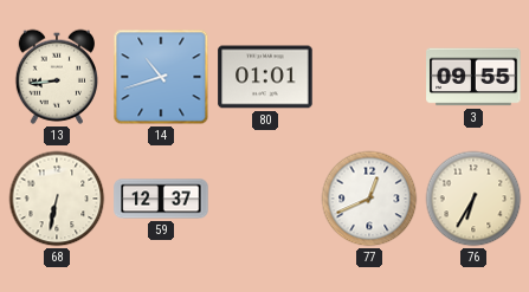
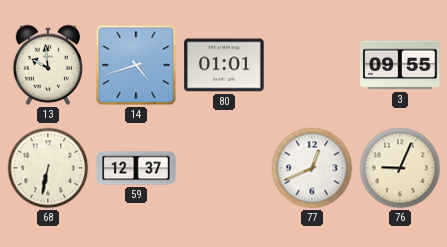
13: 8:44 -> 9:59 (47, 65)
14: 10:42 -> 4:42 (136, 65)
76: 6:35 -> 9:04 (400, 168)
